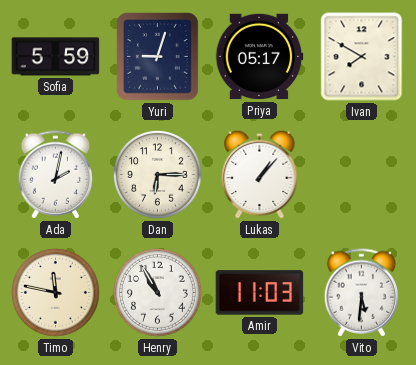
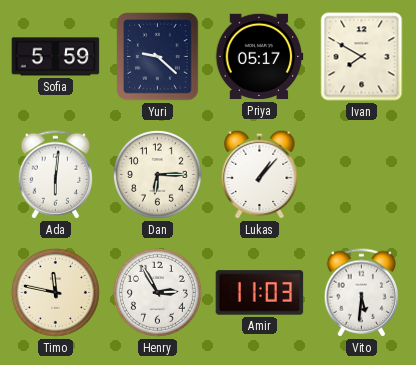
Yuri: 9:03 -> 9:22 (158, 57)
Ada: 2:02 -> 6:01 (56, 175)
Henry: 10:55 -> 2:55 (157, 292)
